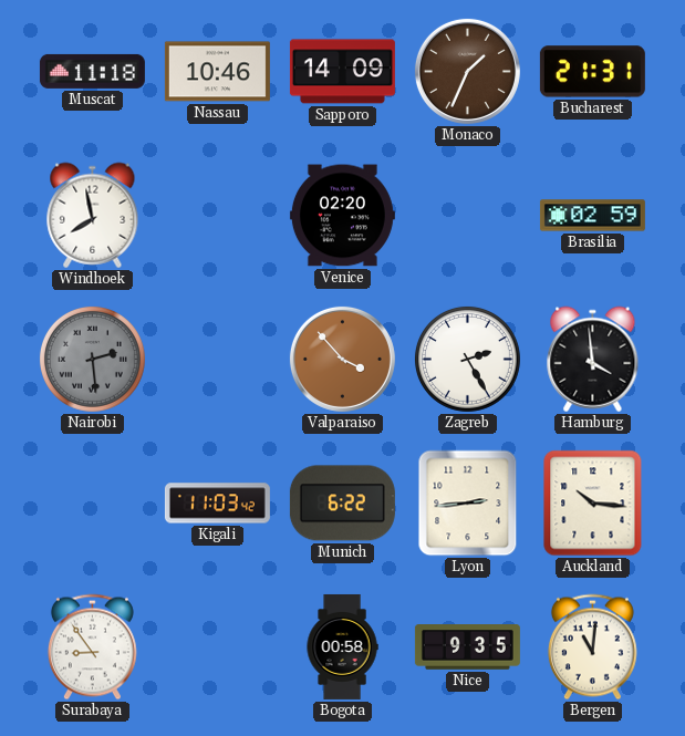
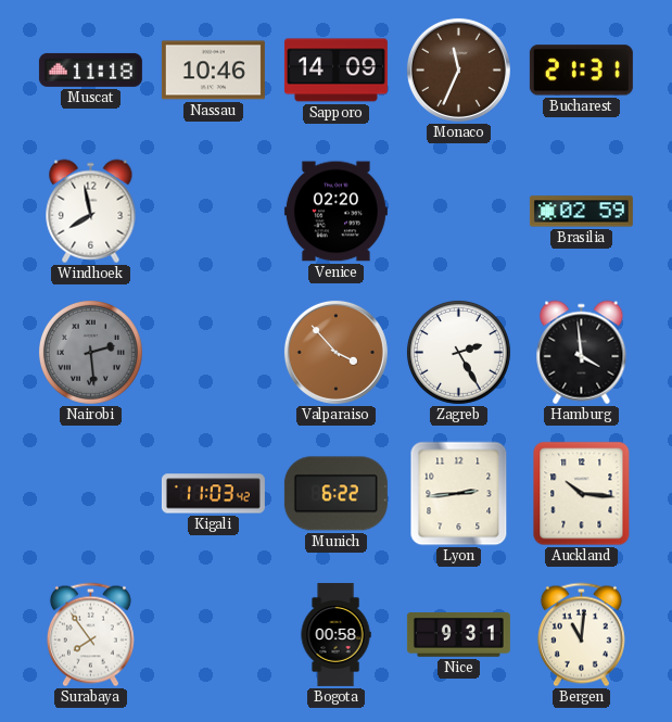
Monaco: 1:34 -> 11:34 (458, 69)
Surabaya: 8:54 -> 7:54 (90, 635)
Nice: 9:35 -> 9:31 (458, 635)
